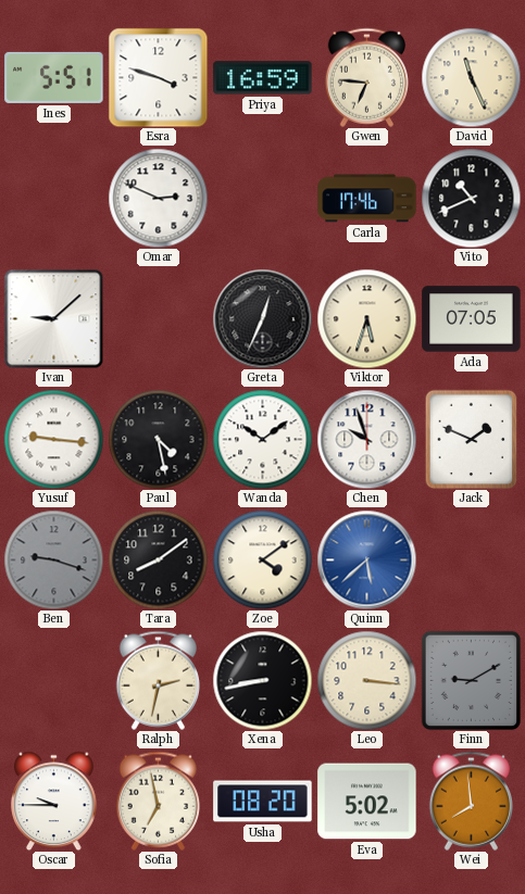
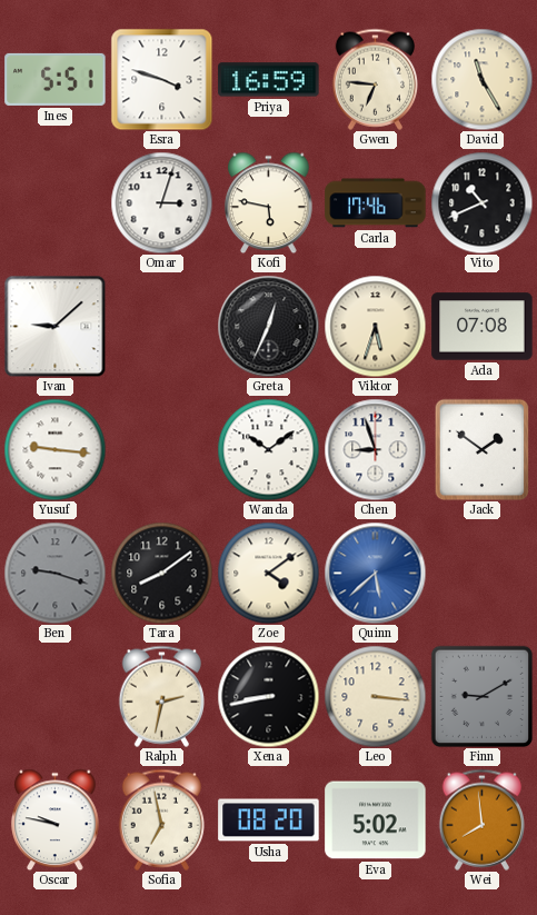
David: 11:26 -> 11:25 (481, 79)
Omar: 2:49 -> 3:03 (161, 202)
Kofi: none -> 5:47 (269, 202)
Ada: 07:05 -> 07:08 (483, 327)
Paul: 4:28 -> none (158, 439)
Chen: 9:57 -> 8:57 (375, 449)
Jack: 1:49 -> 1:51 (483, 449)
Oscar: 9:45 -> 9:47 (56, 819)
